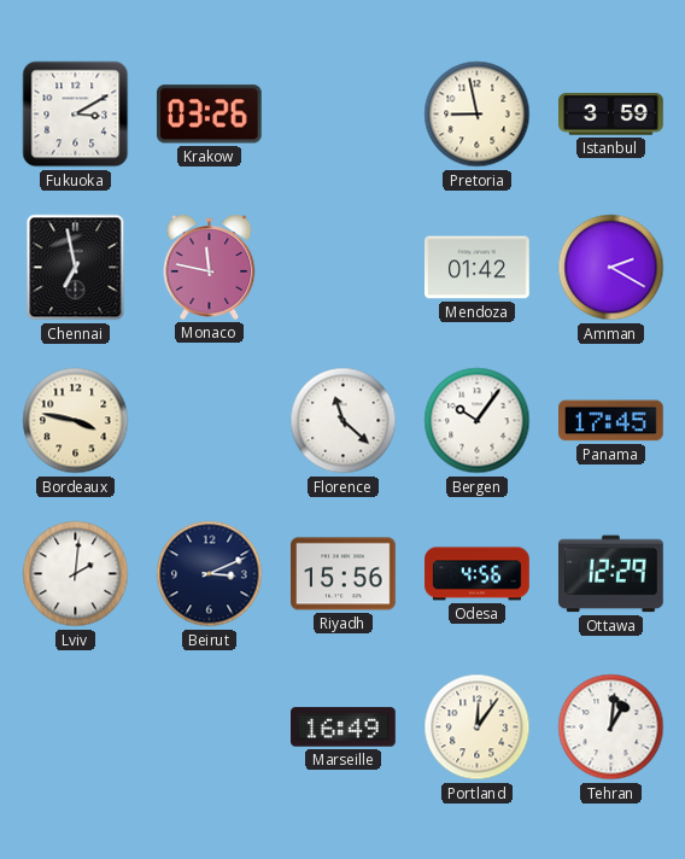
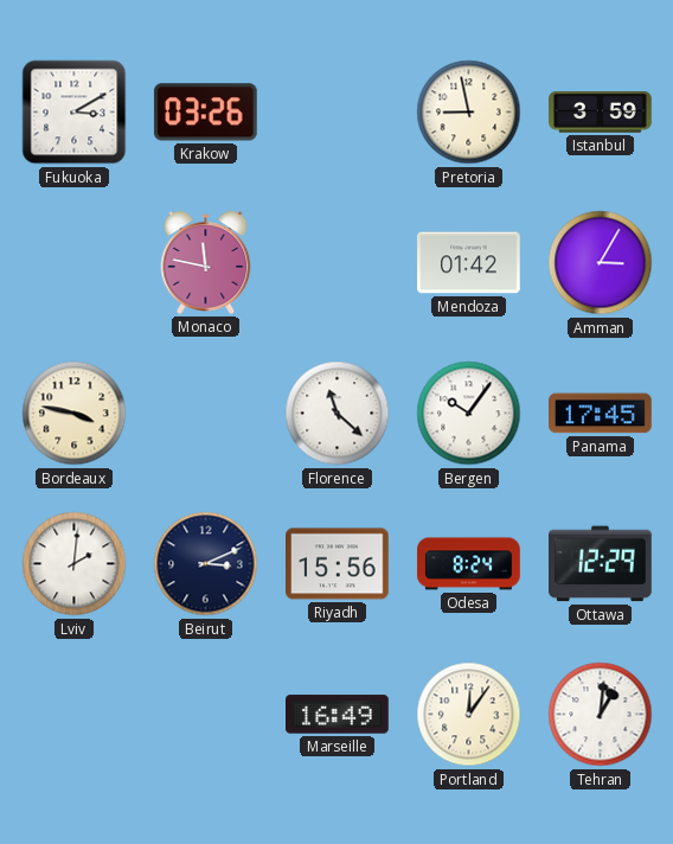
Chennai: 6:58 -> none (76, 268)
Amman: 2:20 -> 3:05 (601, 263)
Odesa: 4:56 -> 8:24 (469, 564)
